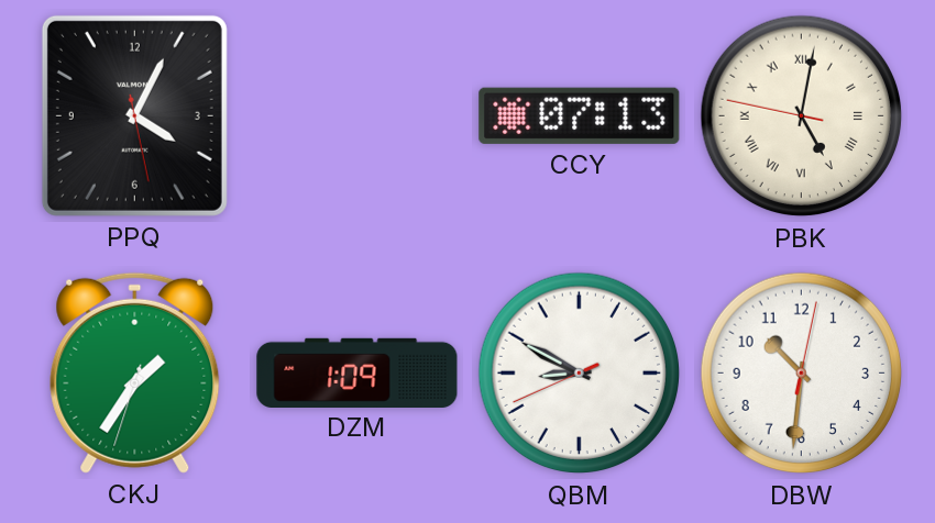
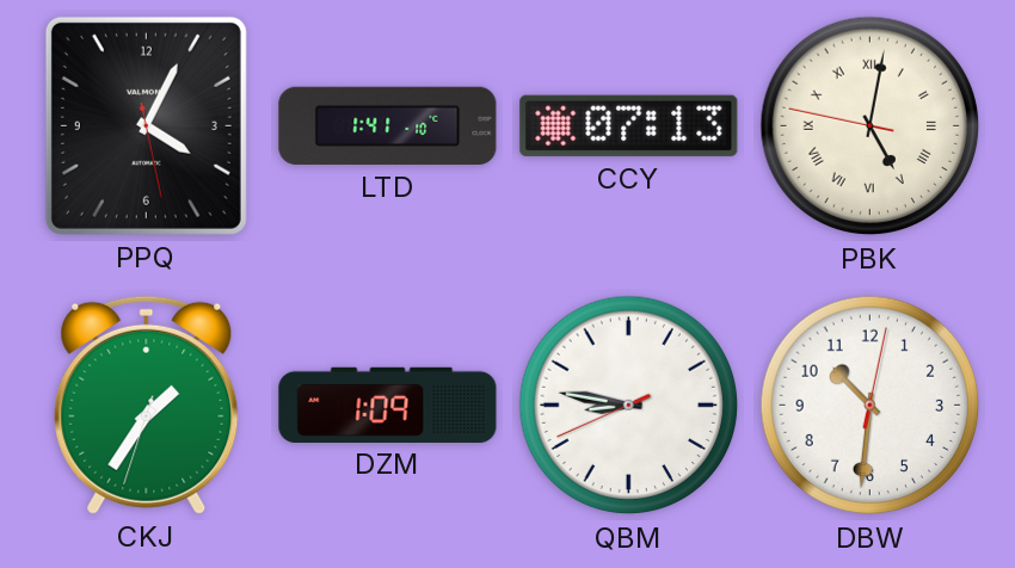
LTD: none -> 1:41 (388, 125)
QBM: 8:49 -> 8:46 (629, 406)
